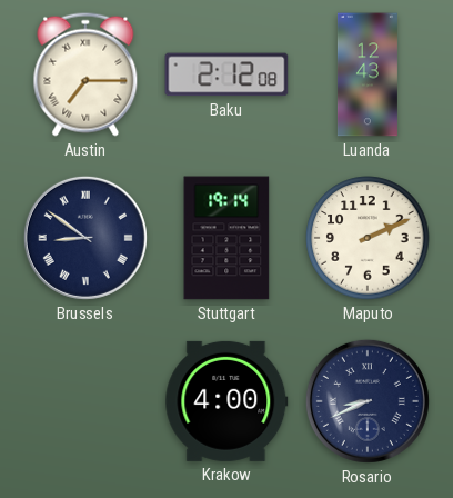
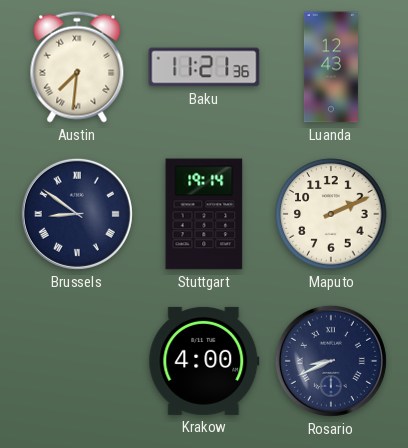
Austin: 7:15 -> 7:31 (77, 67)
Baku: 2:12 -> 11:21 (204, 67)
